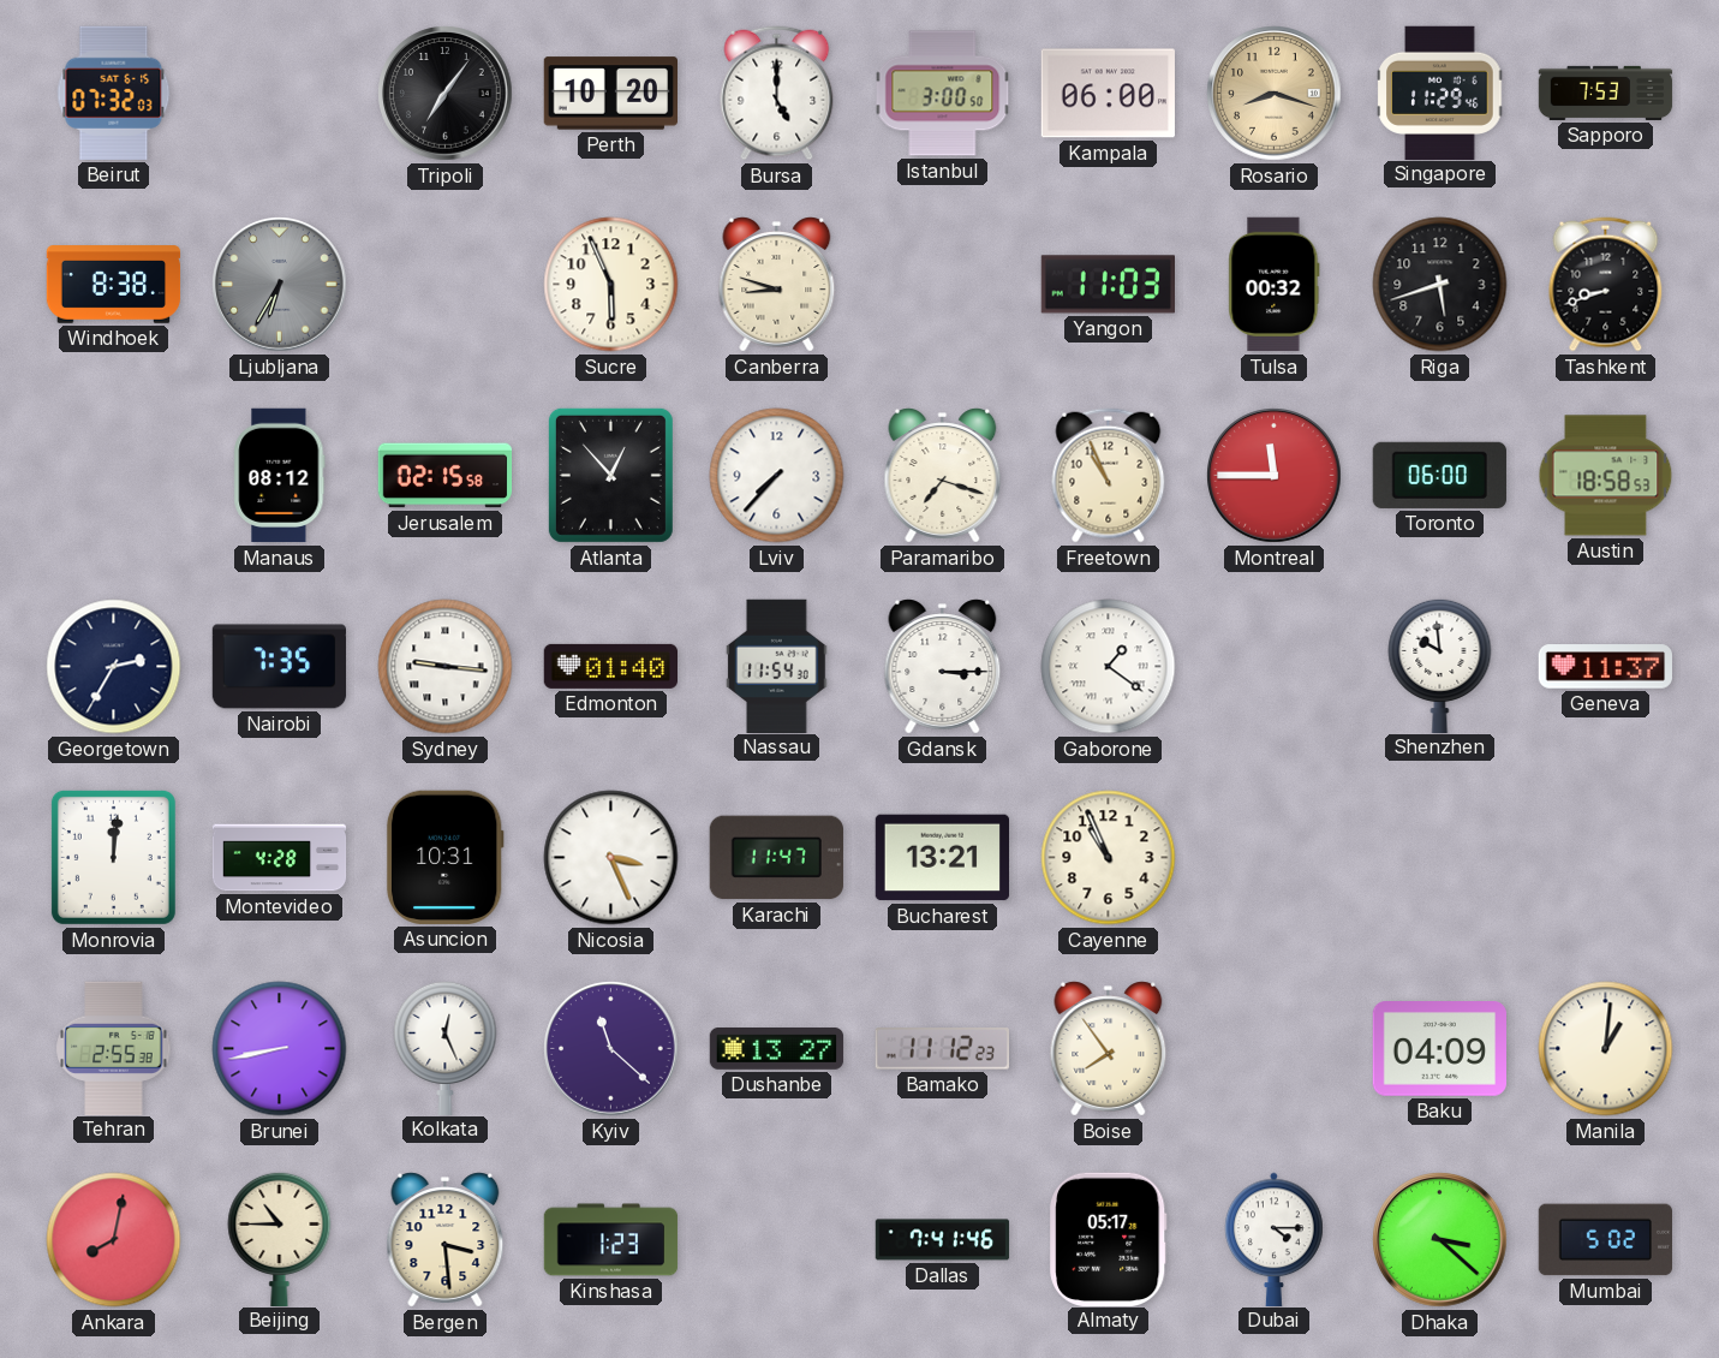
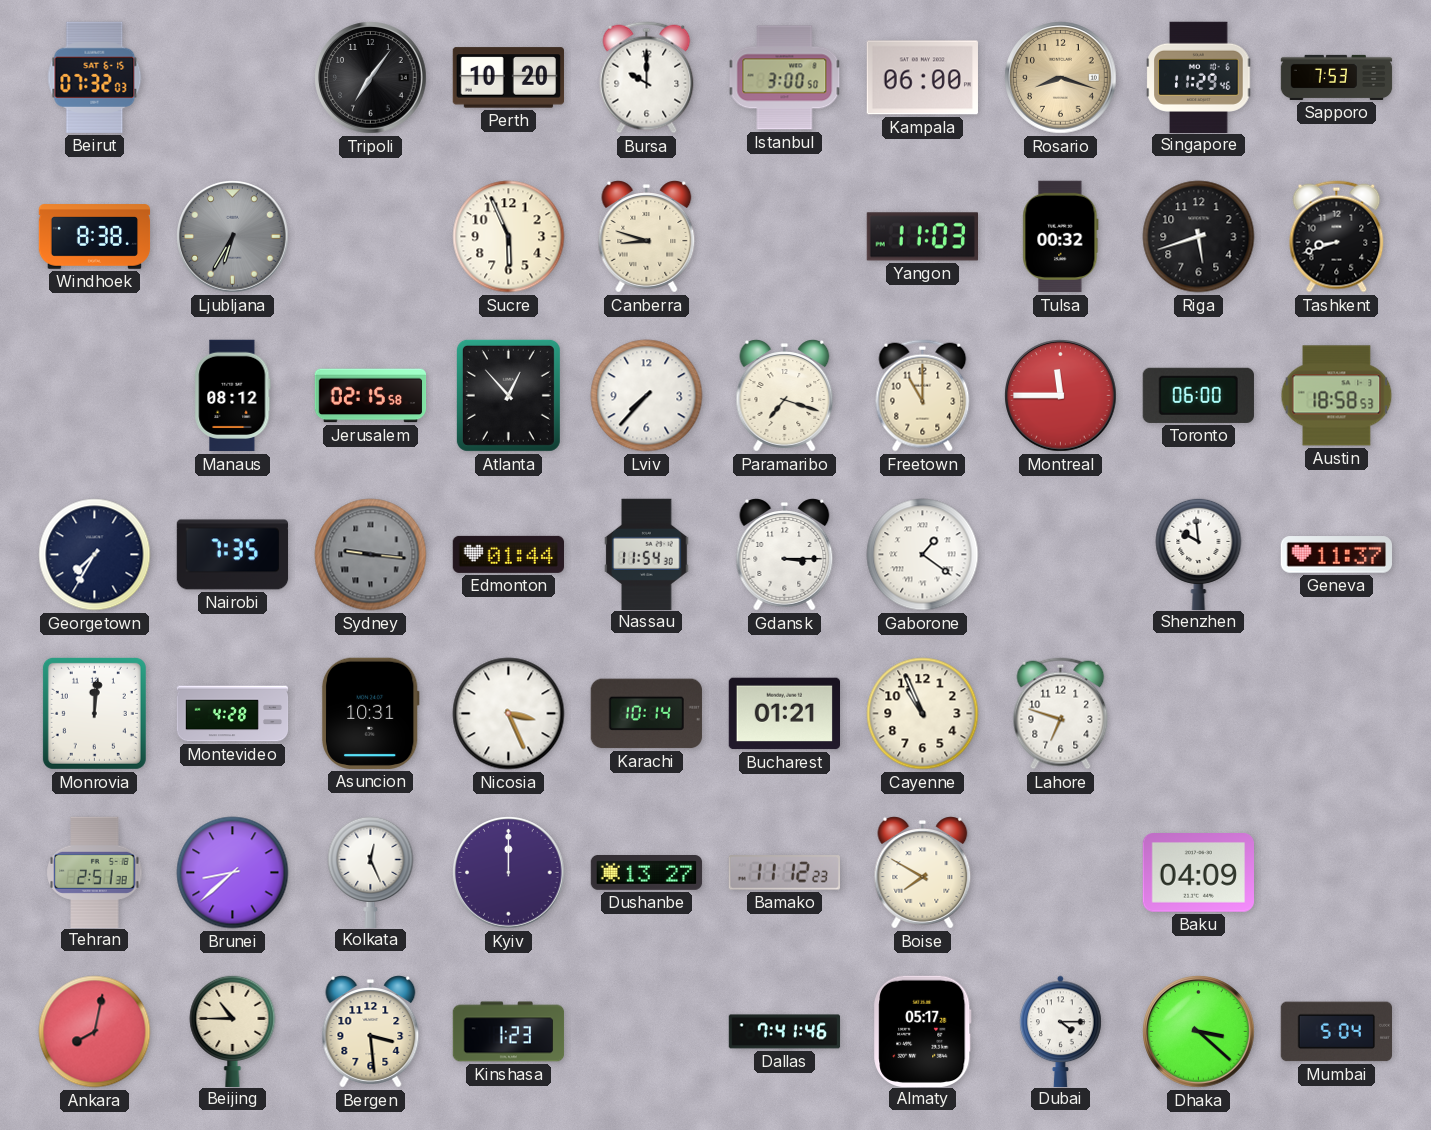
Bursa: 5:00 -> 10:00 (647, 78)
Freetown: 10:56 -> 11:00 (923, 396)
Georgetown: 2:35 -> 7:35 (95, 555)
Sydney dial: white -> grey (371, 555)
Edmonton: 01:40 -> 01:44 (508, 554)
Karachi: 11:47 -> 10:14 (646, 714)
Bucharest: 13:21 -> 01:21 (784, 714)
Lahore: none -> 6:48 (1061, 714)
Tehran: 2:55 -> 2:51 (95, 872)
Brunei: 8:43 -> 8:38 (233, 873)
Kyiv: 11:22 -> 12:00 (509, 873)
Boise: 7:54 -> 7:50 (923, 873)
Manila: 1:01 -> none (1606, 1049)
Mumbai: 5:02 -> 5:04 (1336, 1032)
